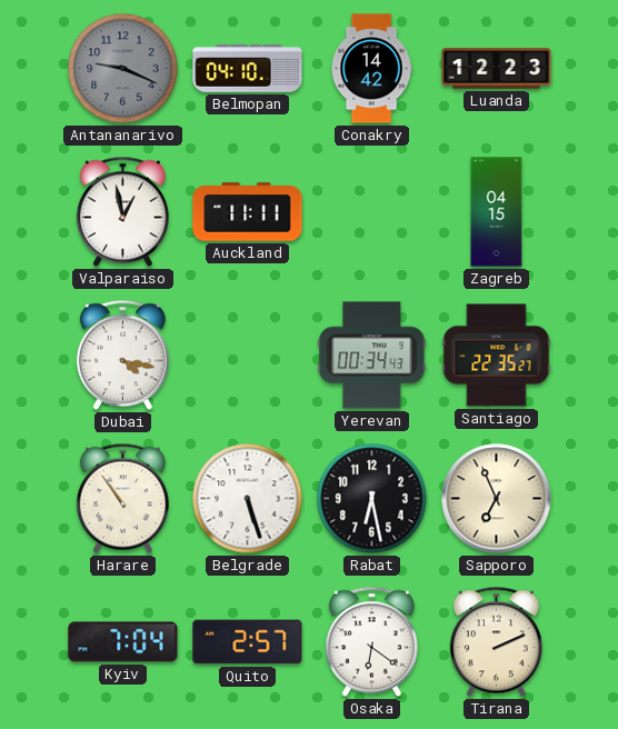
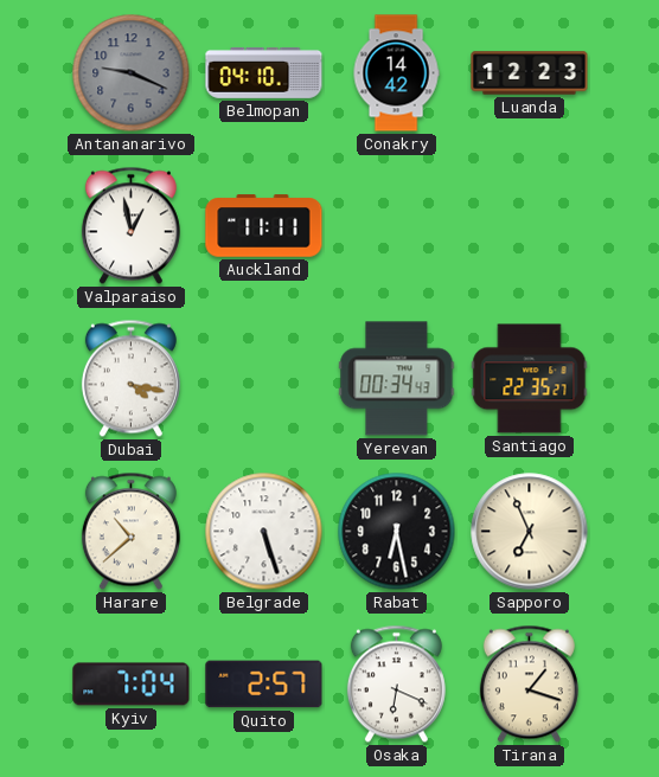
Zagreb: 04:15 -> none (497, 212)
Harare: 10:54 -> 10:38 (130, 532)
Osaka: 6:21 -> 6:19 (396, 685)
Tirana: 2:11 -> 1:18 (529, 685)
